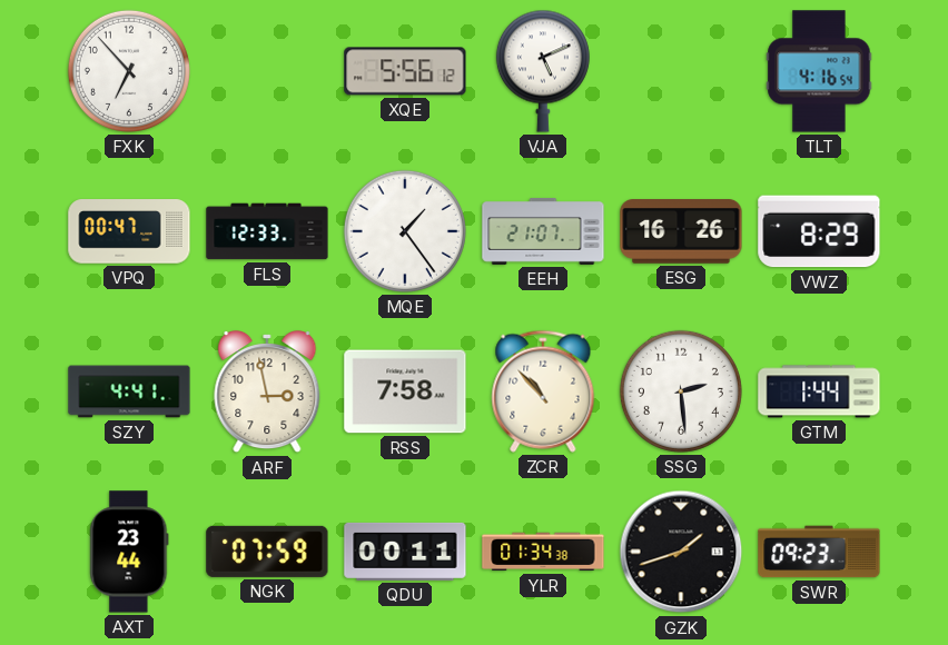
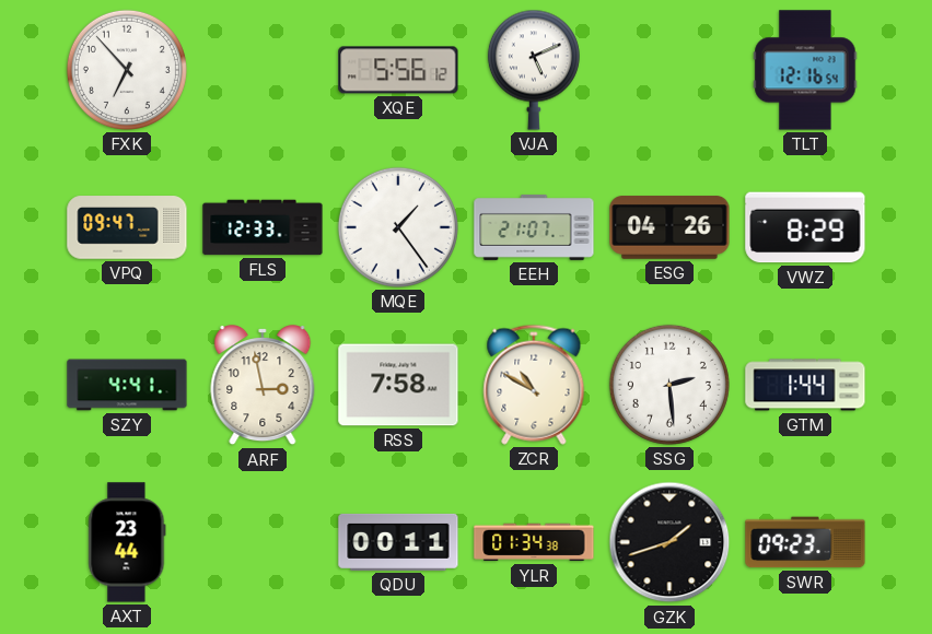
TLT: 4:16 -> 12:16 (805, 70)
VPQ: 00:47 -> 09:47 (127, 227)
ESG: 16:26 -> 04:26 (669, 227)
ZCR: 10:53 -> 10:50 (534, 385)
NGK: 07:59 -> none (267, 552)
